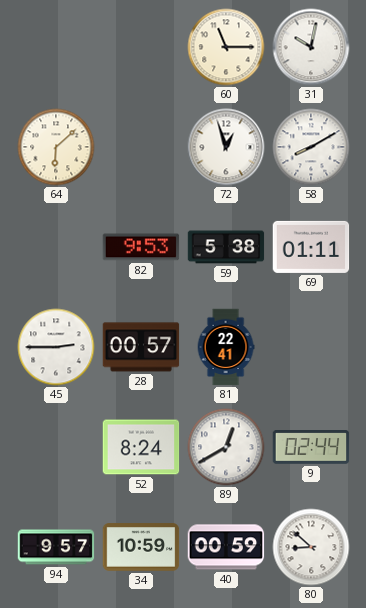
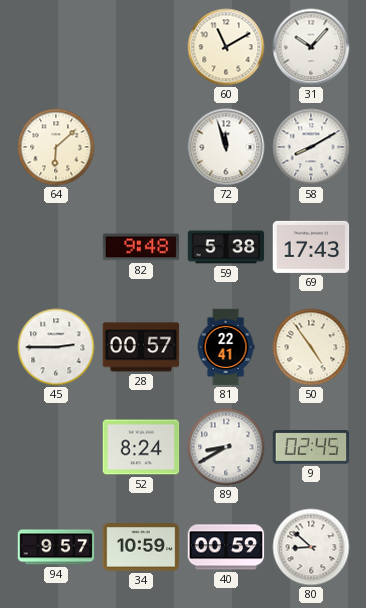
60: 11:15 -> 11:10 (226, 47)
31: 10:02 -> 10:07 (311, 47)
72: 12:57 -> 11:57 (226, 147)
82: 9:53 -> 9:48 (141, 247)
69: 01:11 -> 17:43 (311, 247)
50: none -> 4:54 (311, 347)
89: 12:40 -> 8:40 (226, 447)
9: 02:44 -> 02:45 (311, 448)
